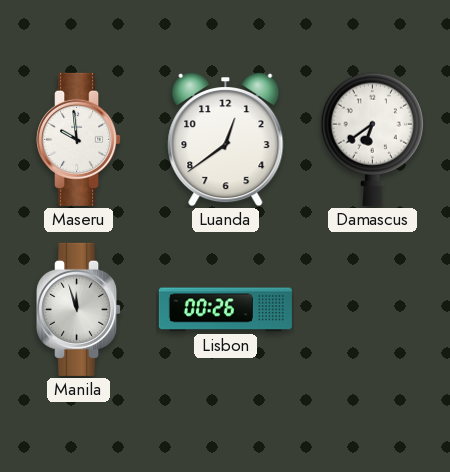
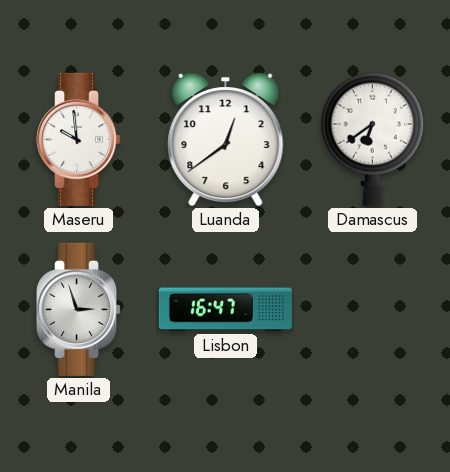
Manila: 11:57 -> 2:57 (79, 309)
Lisbon: 00:26 -> 16:47 (225, 310)
